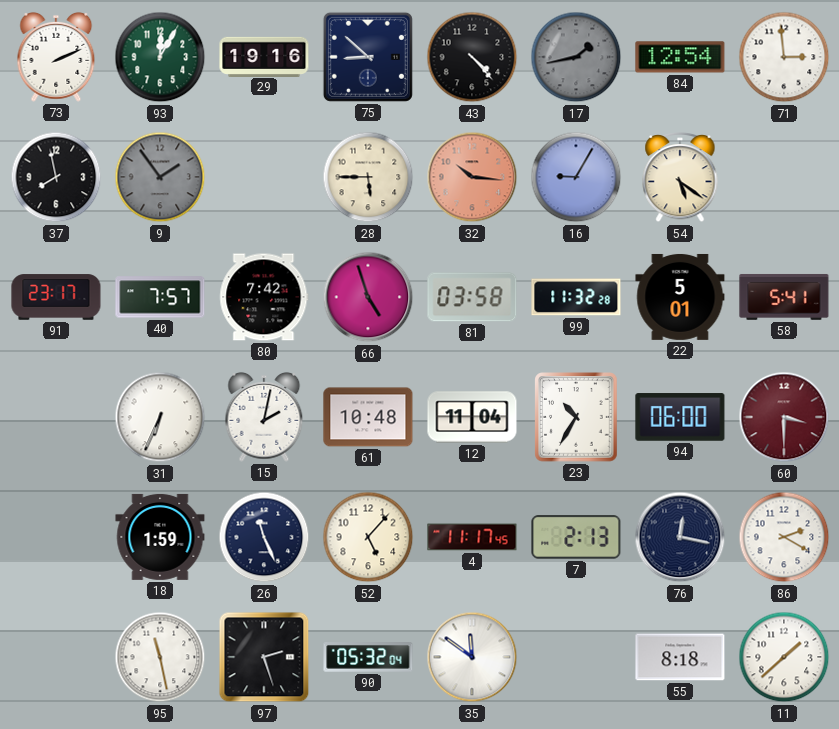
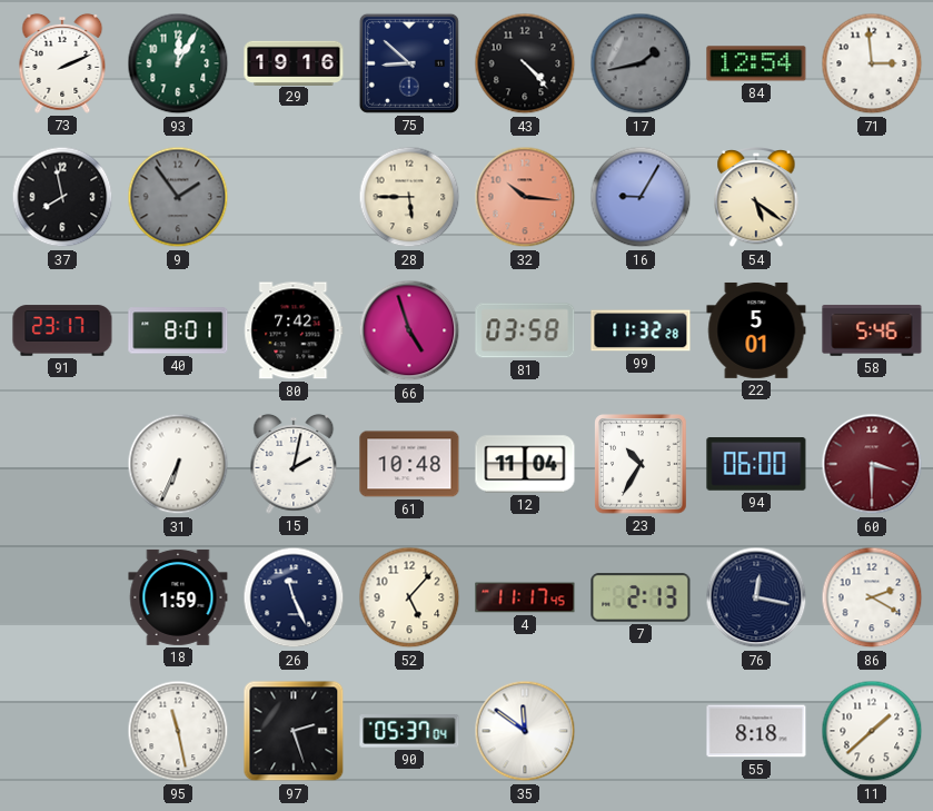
40: 7:57 -> 8:01 (178, 330)
58: 5:41 -> 5:46 (872, 330)
90: 05:32 -> 05:37 (409, 732)
